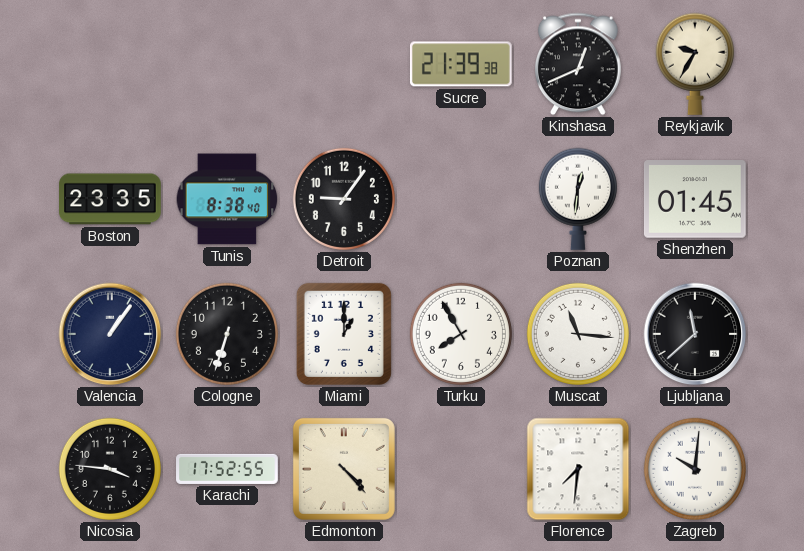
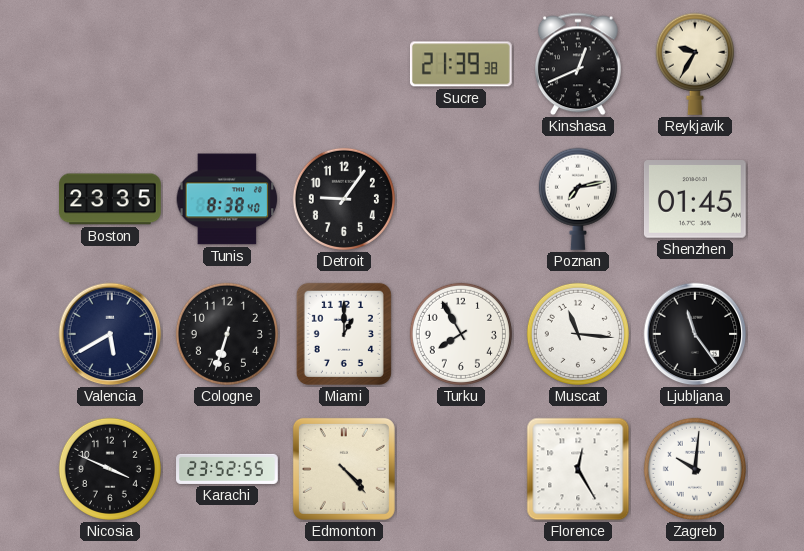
Poznan: 12:31 -> 7:13 (578, 199)
Valencia: 1:06 -> 5:40 (110, 334)
Ljubljana: 11:38 -> 11:24 (695, 334)
Nicosia: 3:46 -> 3:49 (110, 469)
Karachi: 17:52 -> 23:52 (227, 469)
Florence: 7:31 -> 12:25 (578, 469)
